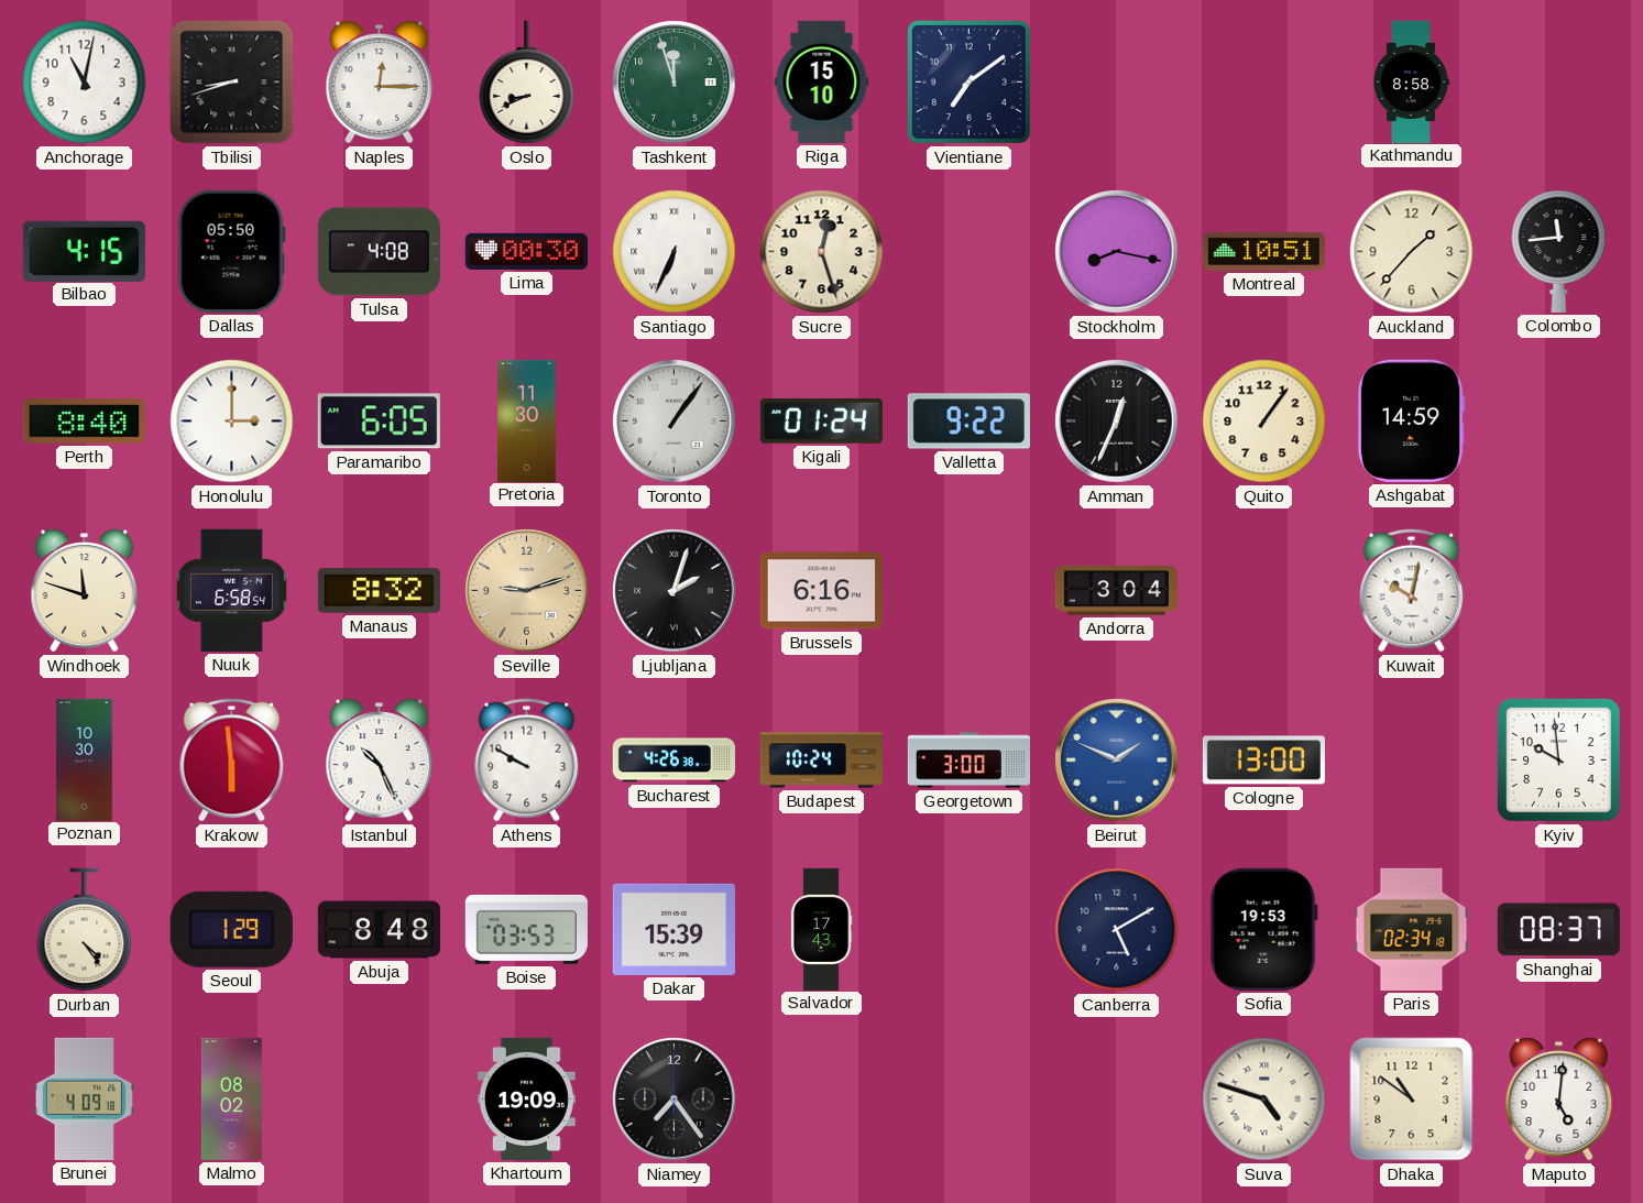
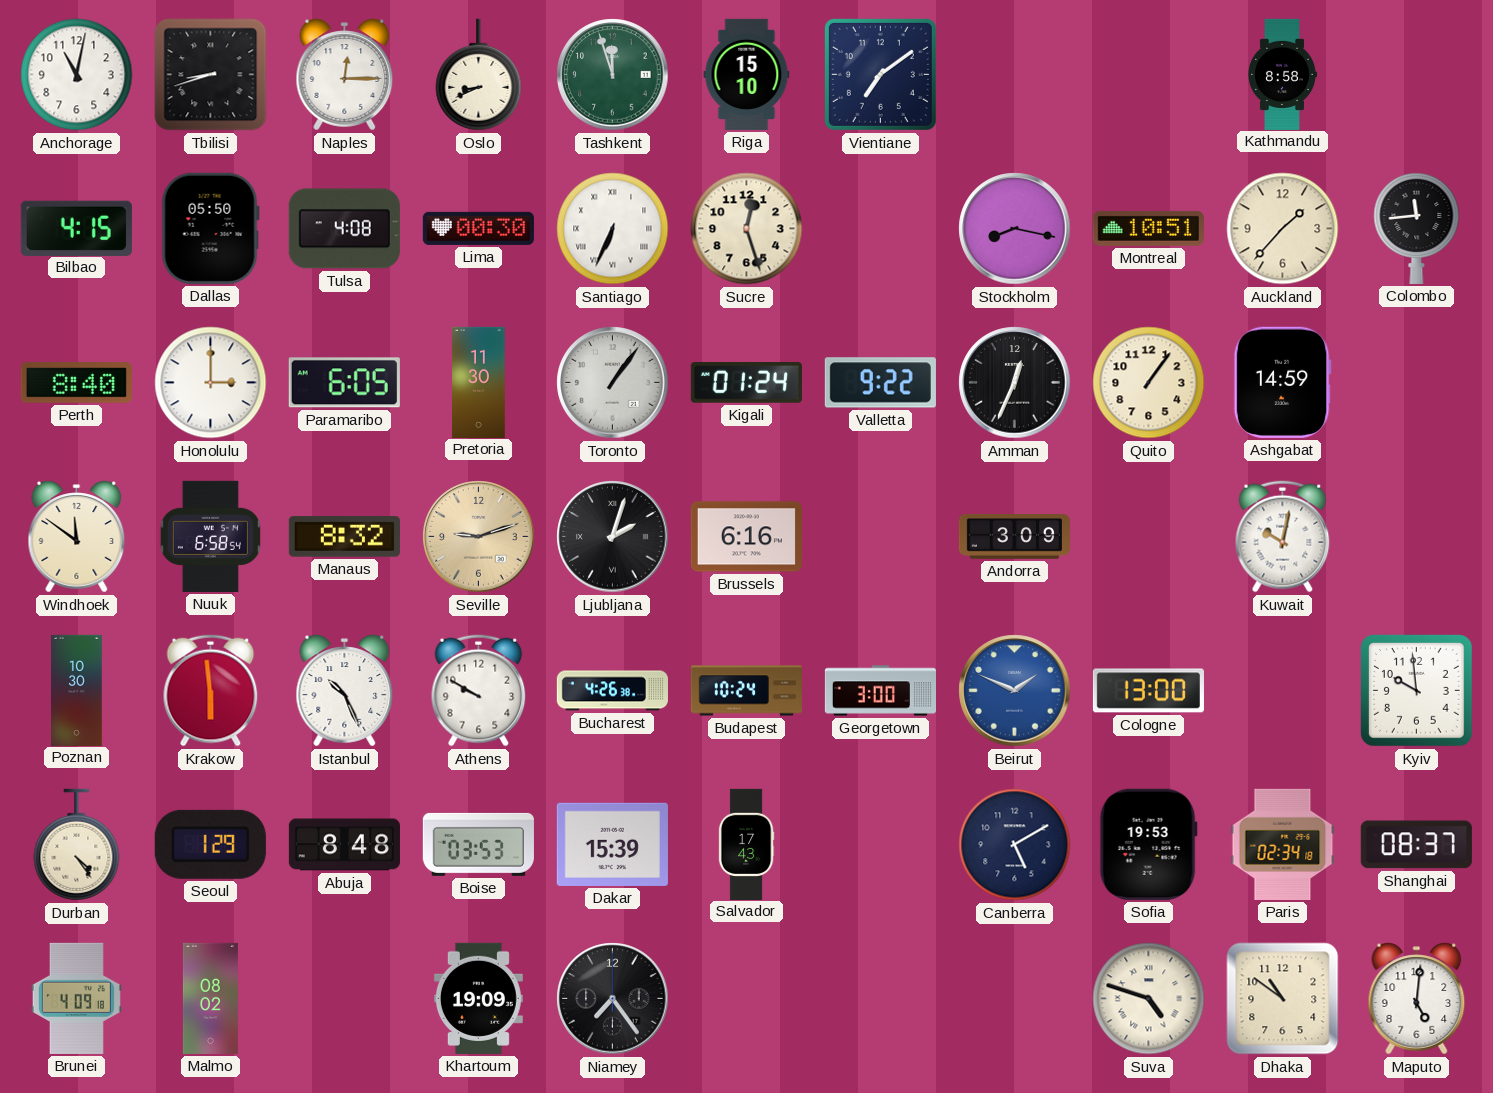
Windhoek: 11:48 -> 11:51 (77, 537)
Andorra: 3:04 -> 3:09 (1014, 537)
